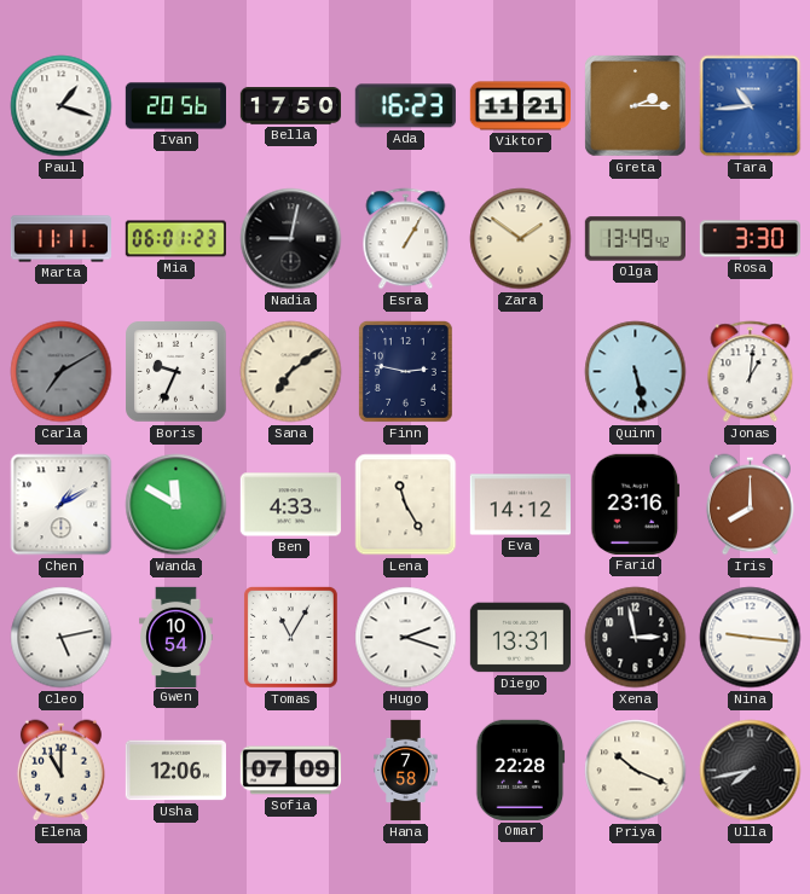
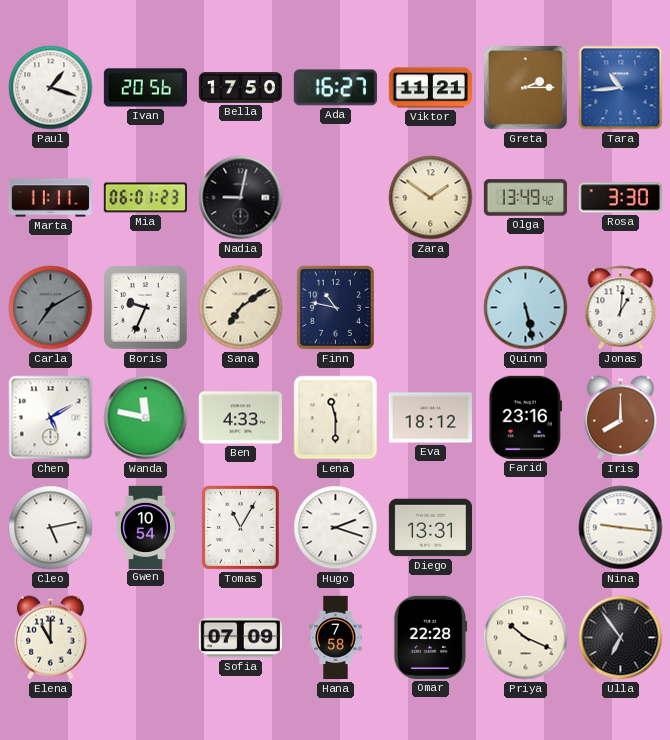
Ada: 16:23 -> 16:27 (335, 88)
Esra: 1:05 -> none (406, 239)
Finn: 2:47 -> 10:47 (335, 307)
Chen: 1:10 -> 5:10 (51, 418)
Wanda: 11:50 -> 11:47 (146, 418)
Lena: 11:25 -> 11:30 (336, 418)
Eva: 14:12 -> 18:12 (430, 418)
Xena: 2:58 -> none (636, 638)
Usha: 12:06 -> none (175, 771)
Ulla: 7:43 -> 6:54 (621, 638)
